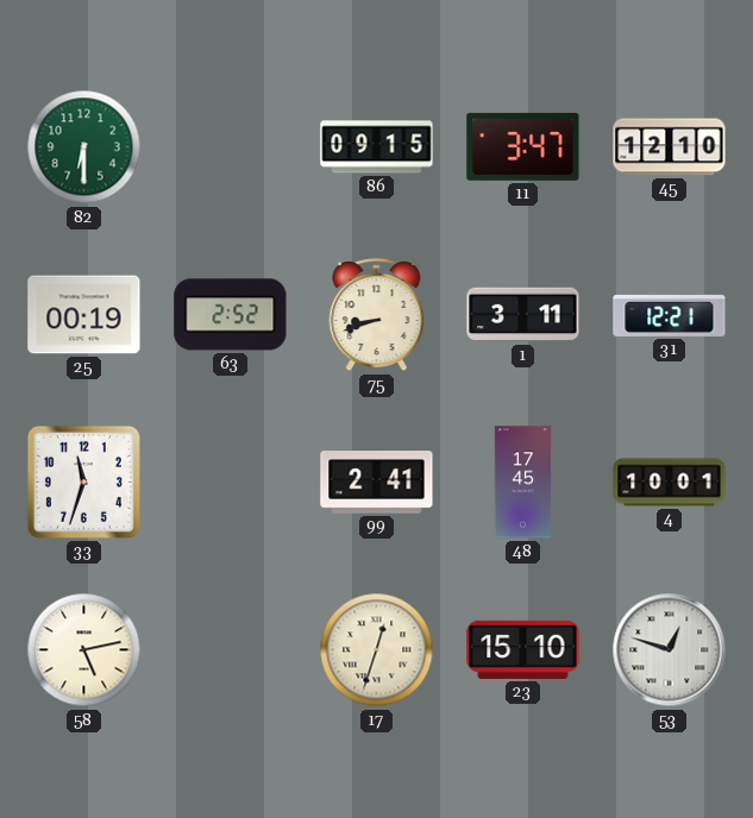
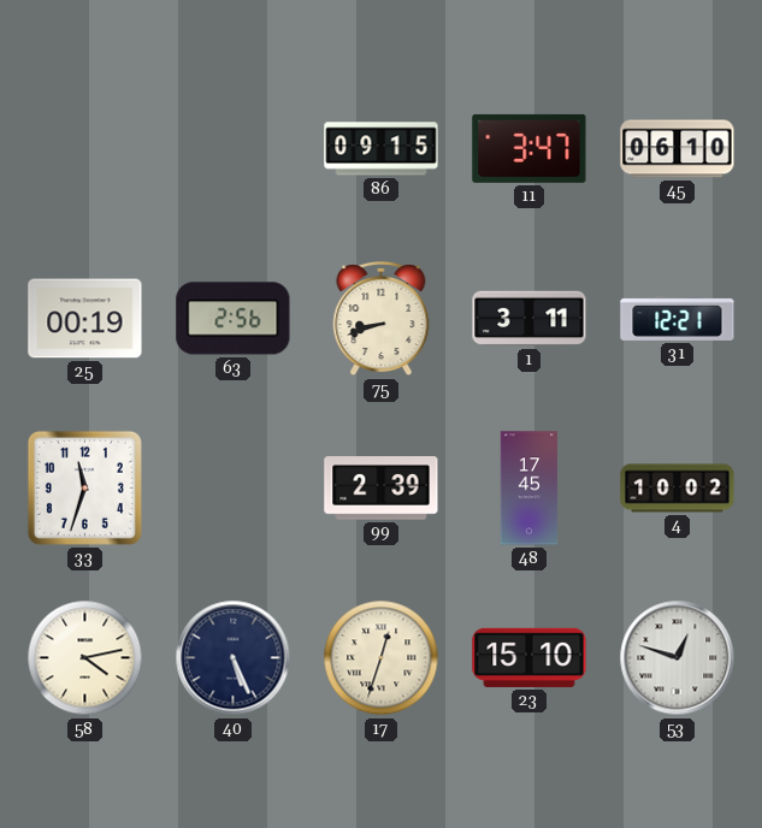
82: 6:30 -> none (84, 147)
45: 12:10 -> 06:10 (678, 149)
63: 2:52 -> 2:56 (234, 319)
99: 2:41 -> 2:39 (382, 489)
4: 10:01 -> 10:02 (678, 489)
58: 5:13 -> 4:13 (85, 658)
40: none -> 5:26 (234, 658)
